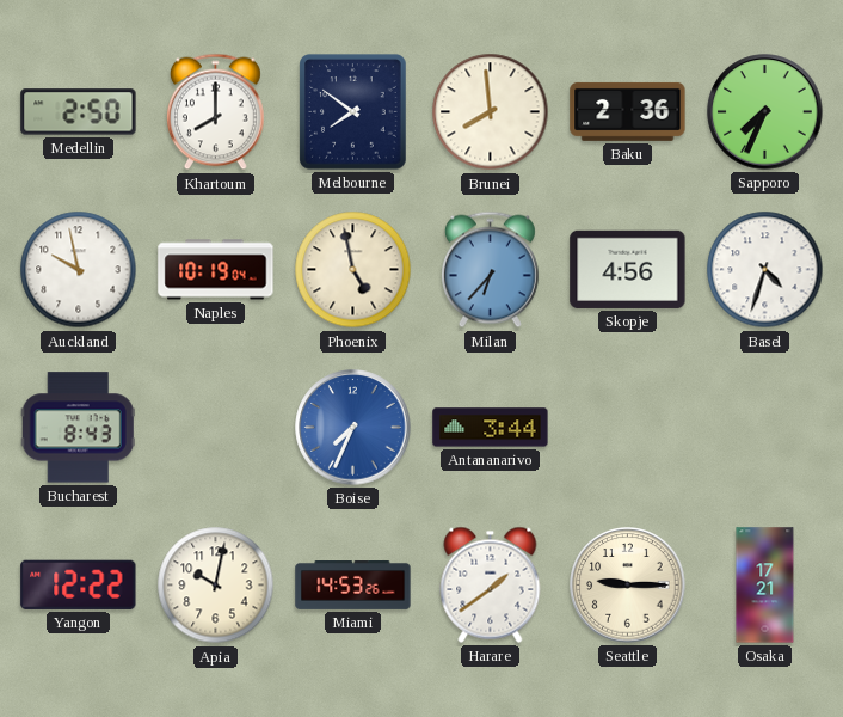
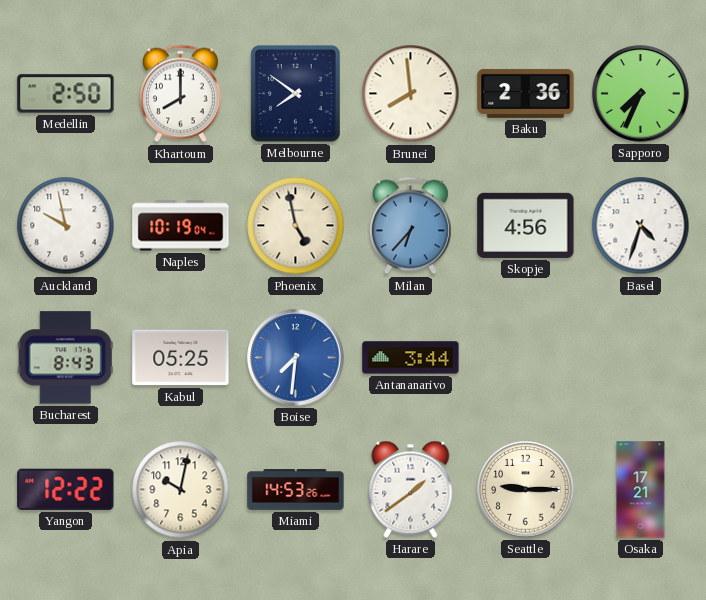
Kabul: none -> 05:25 (181, 358)
Boise: 7:34 -> 7:31 (296, 358)
